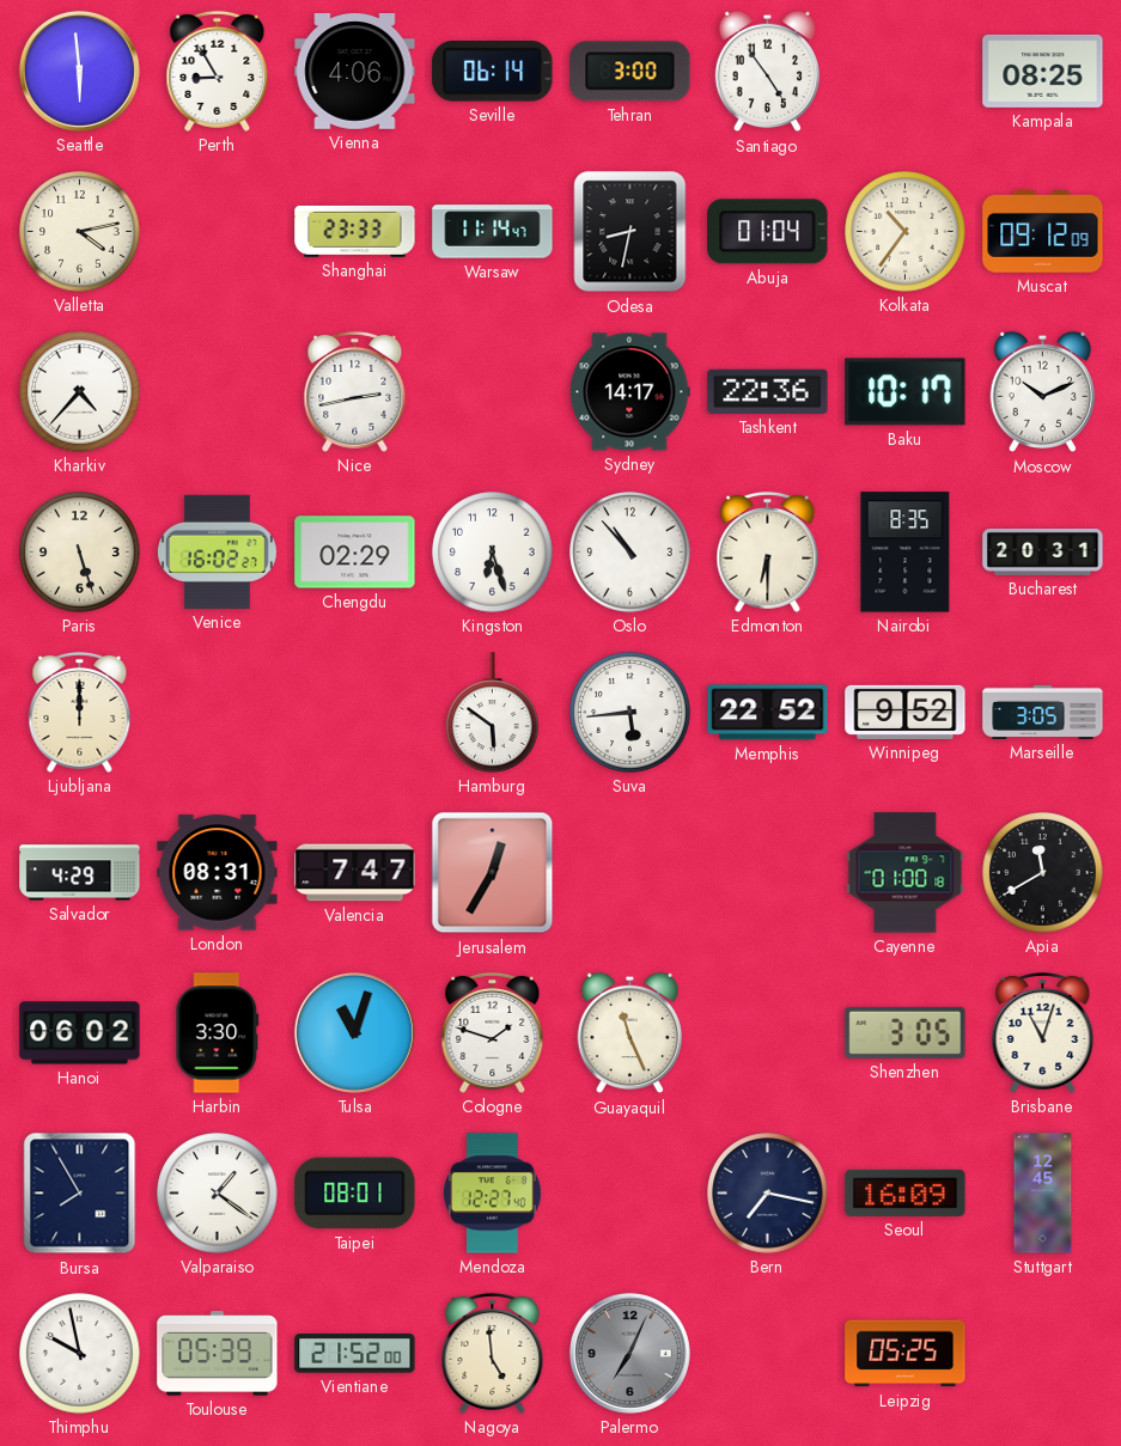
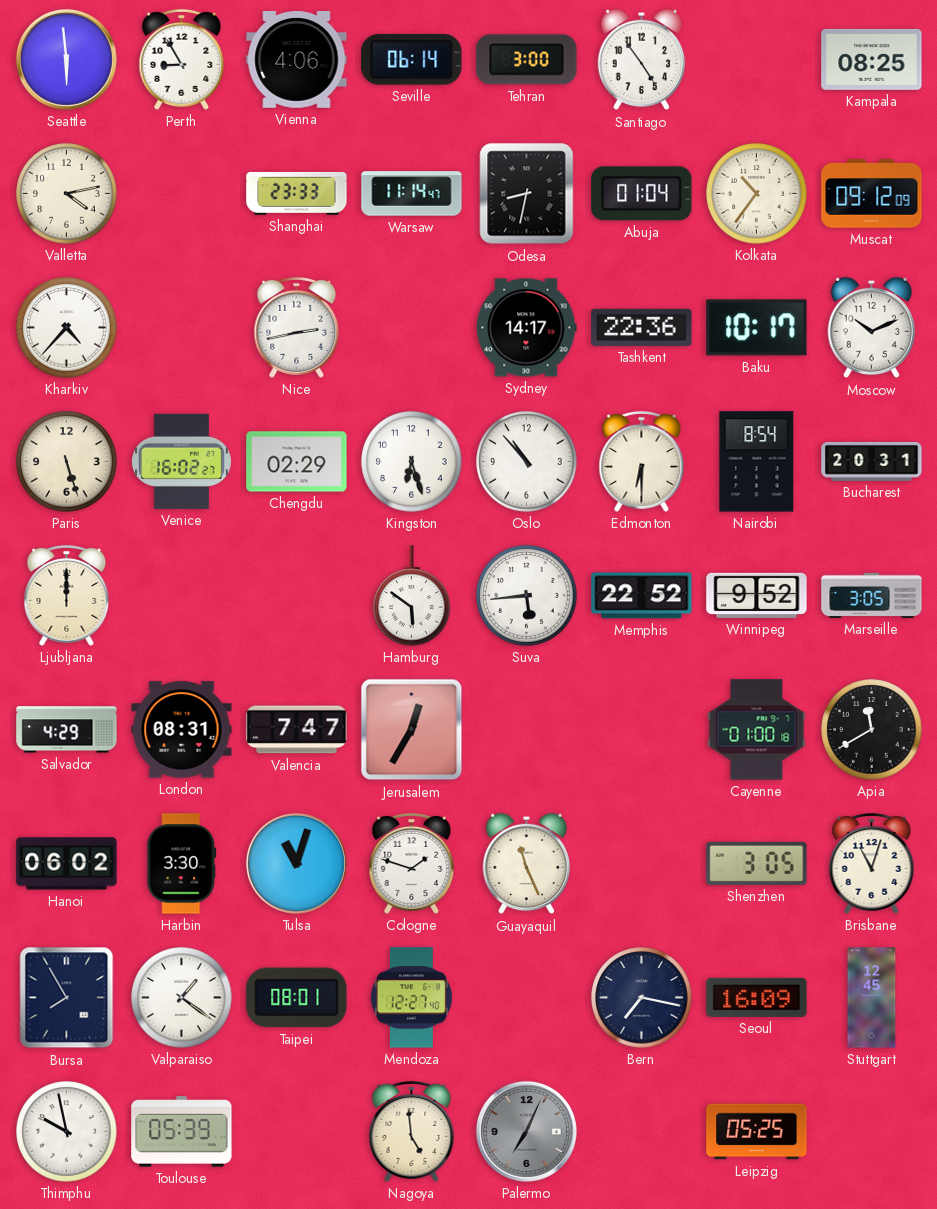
Nairobi: 8:35 -> 8:54 (757, 462)
Vientiane: 21:52 -> none (355, 1354)
